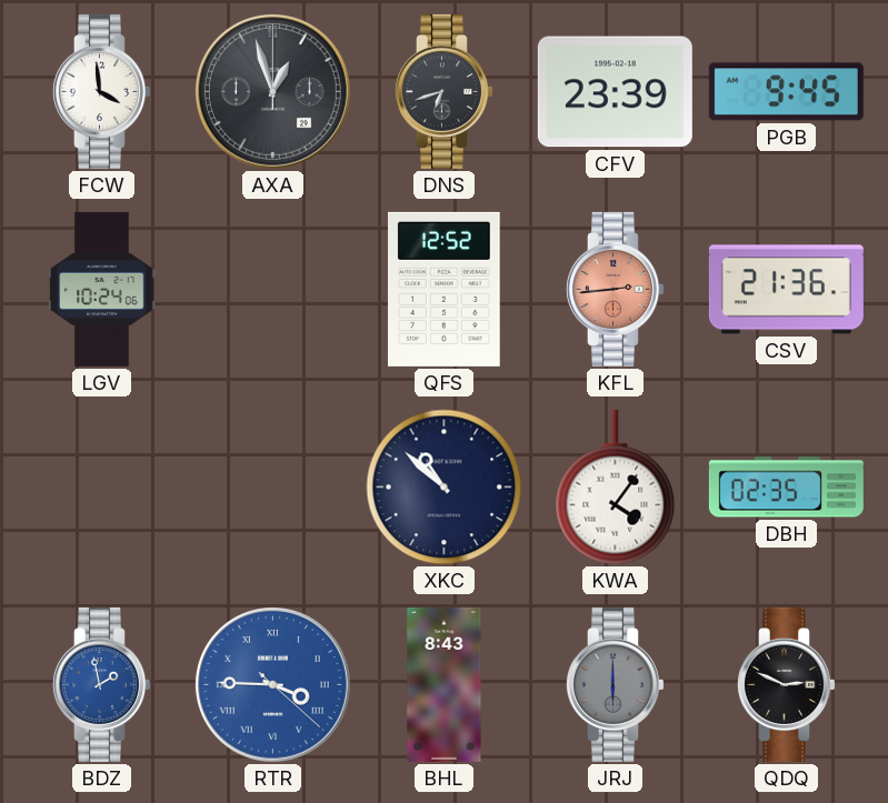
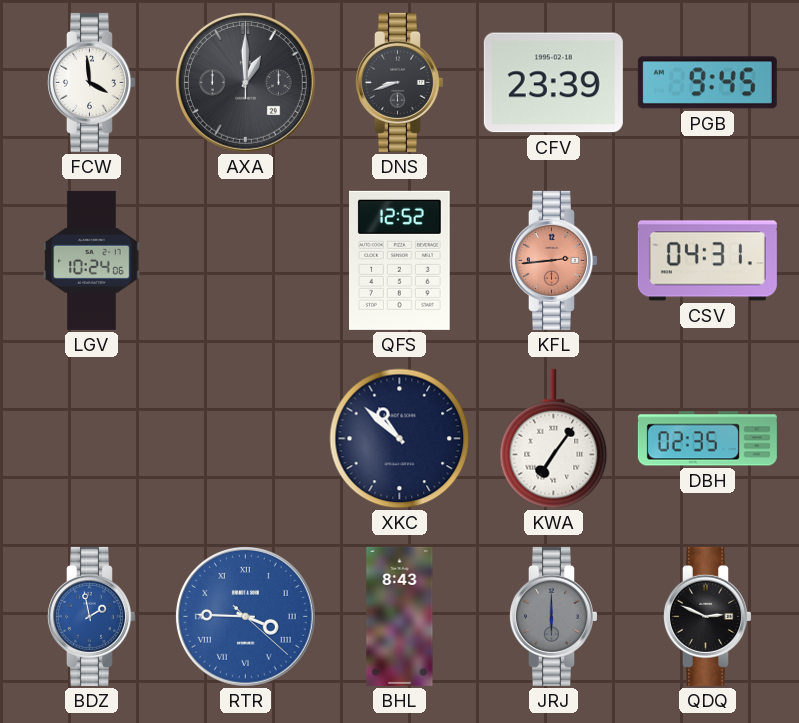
AXA: 12:57 -> 1:00 (245, 82)
DNS: 6:42 -> 8:42 (399, 82)
CSV: 21:36 -> 04:31 (707, 261)
KWA: 4:06 -> 7:06 (554, 439)
